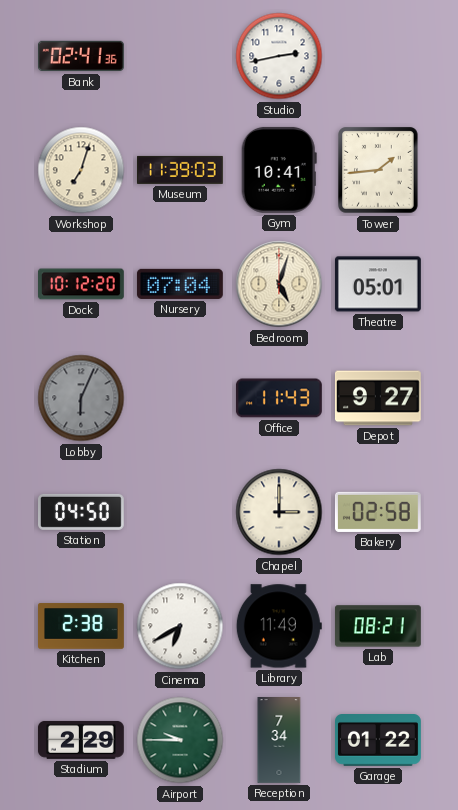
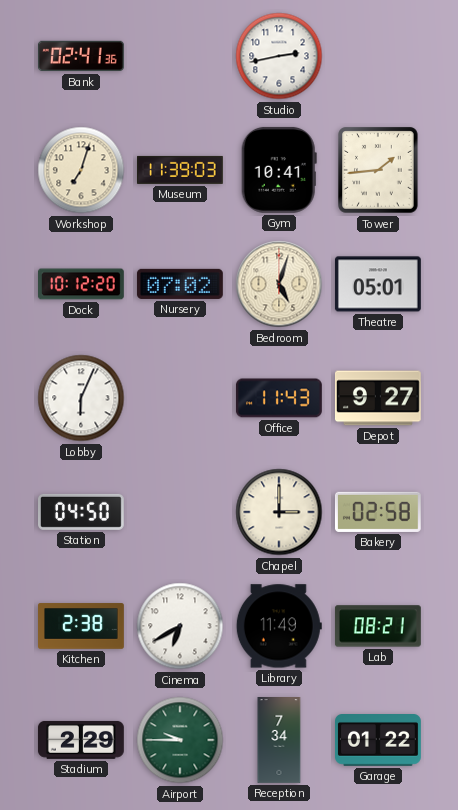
Nursery: 07:04 -> 07:02 (180, 284)
Lobby dial: grey -> white (81, 398)
